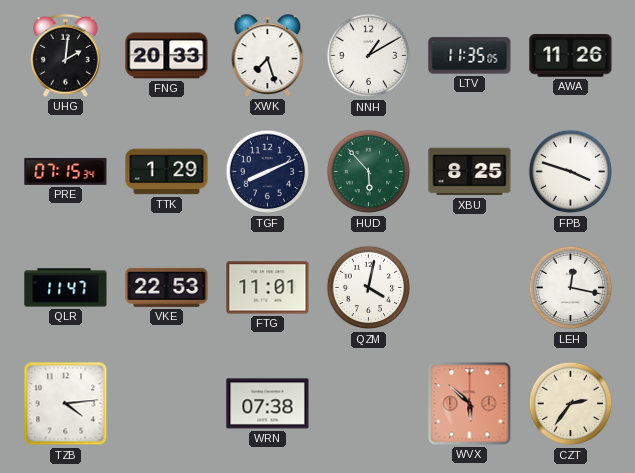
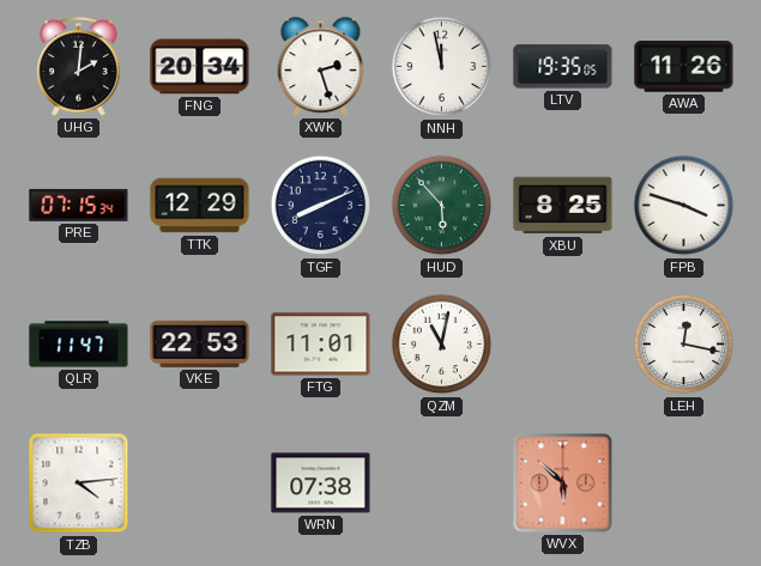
FNG: 20:33 -> 20:34 (200, 67)
XWK: 7:27 -> 2:27 (321, 67)
NNH: 1:10 -> 11:58 (442, 67)
LTV: 11:35 -> 19:35 (563, 67)
TTK: 1:29 -> 12:29 (200, 206)
QZM: 4:02 -> 11:02 (442, 345)
CZT: 2:36 -> none (571, 404)
